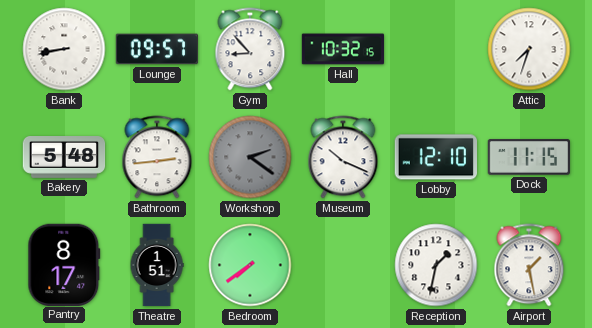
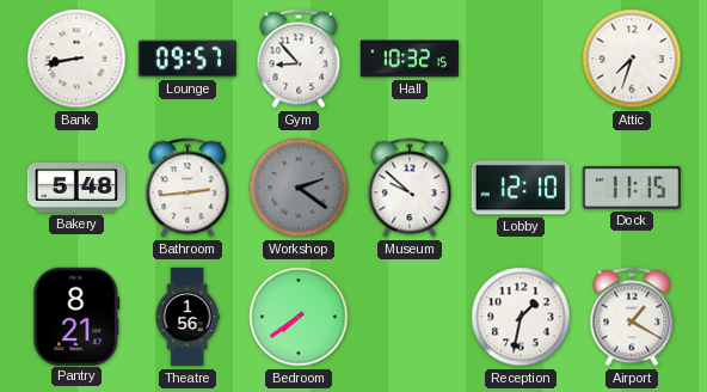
Museum: 10:19 -> 9:52 (410, 188)
Pantry: 8:17 -> 8:21 (76, 316)
Theatre: 1:51 -> 1:56 (187, 317)
Airport: 1:28 -> 1:20 (632, 317)
